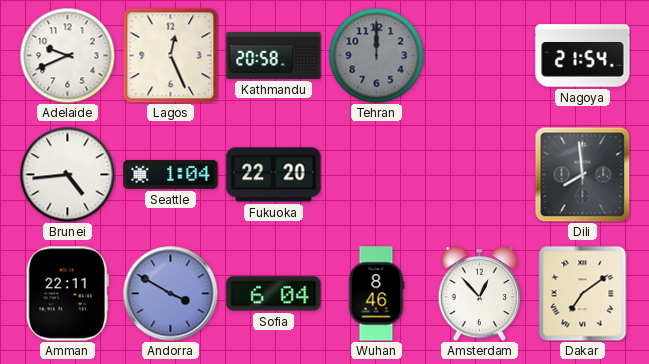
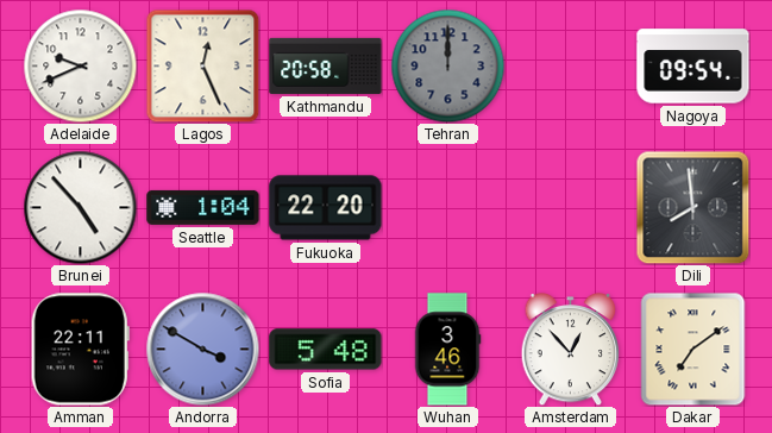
Nagoya: 21:54 -> 09:54 (693, 67)
Brunei: 4:44 -> 4:53 (80, 207)
Sofia: 6:04 -> 5:48 (326, 350)
Wuhan: 8:46 -> 3:46 (447, 350)
